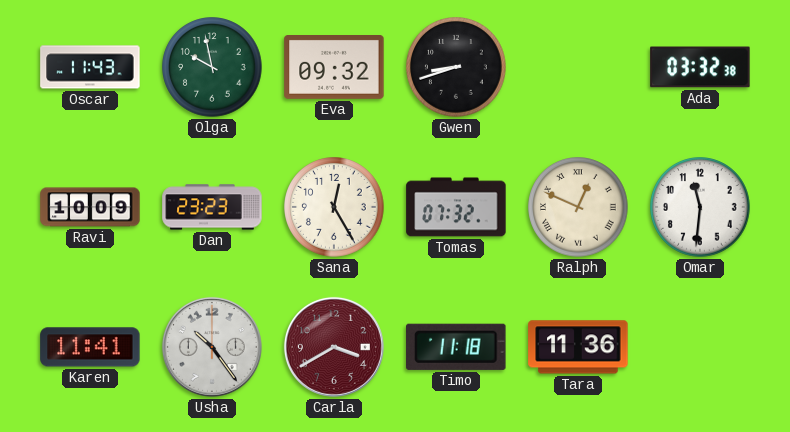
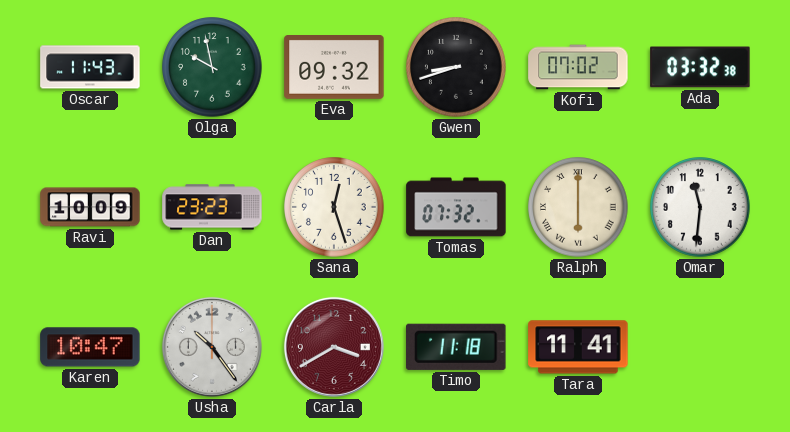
Kofi: none -> 07:02 (578, 67)
Sana: 12:25 -> 12:27 (334, 207)
Ralph: 12:49 -> 6:00 (578, 207)
Karen: 11:41 -> 10:47 (90, 347)
Tara: 11:36 -> 11:41 (578, 347)
